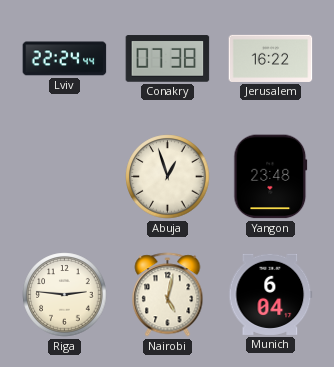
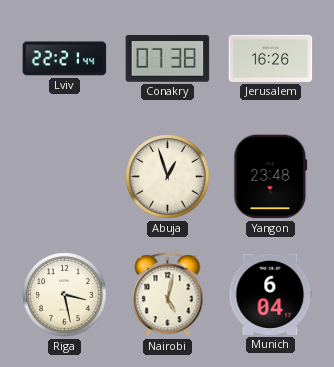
Lviv: 22:24 -> 22:21 (65, 59)
Jerusalem: 16:22 -> 16:26 (271, 58)
Riga: 2:46 -> 3:28 (65, 295)
